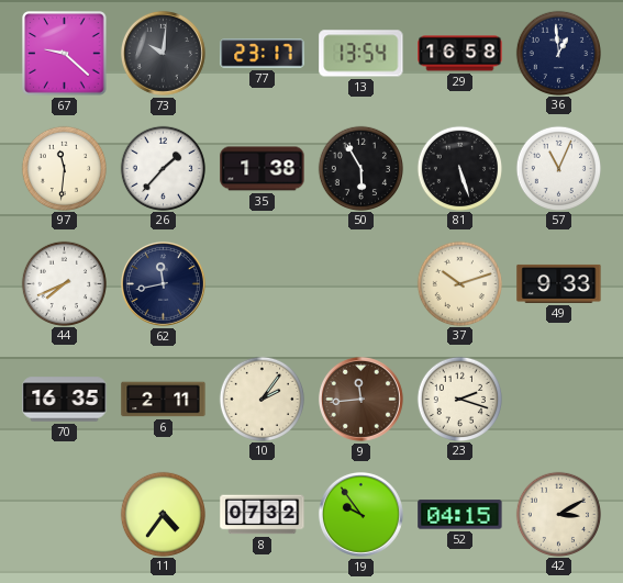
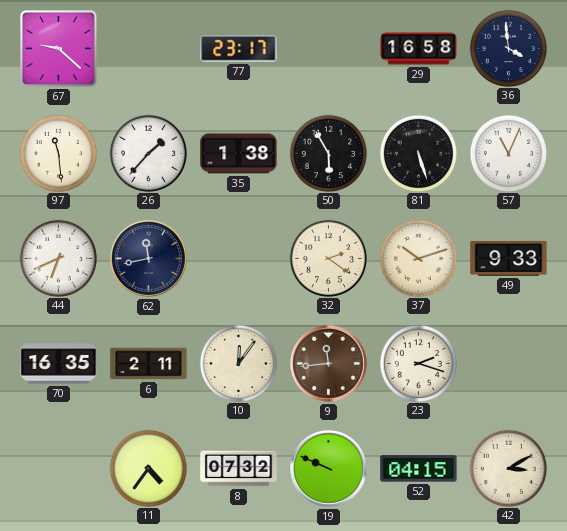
73: 10:01 -> none (163, 53)
13: 13:54 -> none (361, 54)
36: 12:59 -> 3:59 (508, 48)
97: 11:31 -> 11:29 (58, 153)
44: 7:41 -> 6:41 (58, 258)
32: none -> 2:21 (328, 258)
10: 2:06 -> 12:06 (238, 363)
19: 9:54 -> 9:49 (328, 468)
